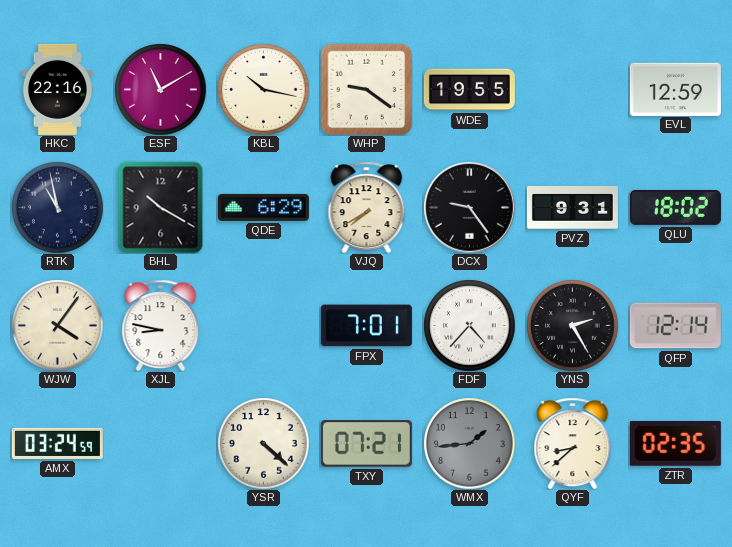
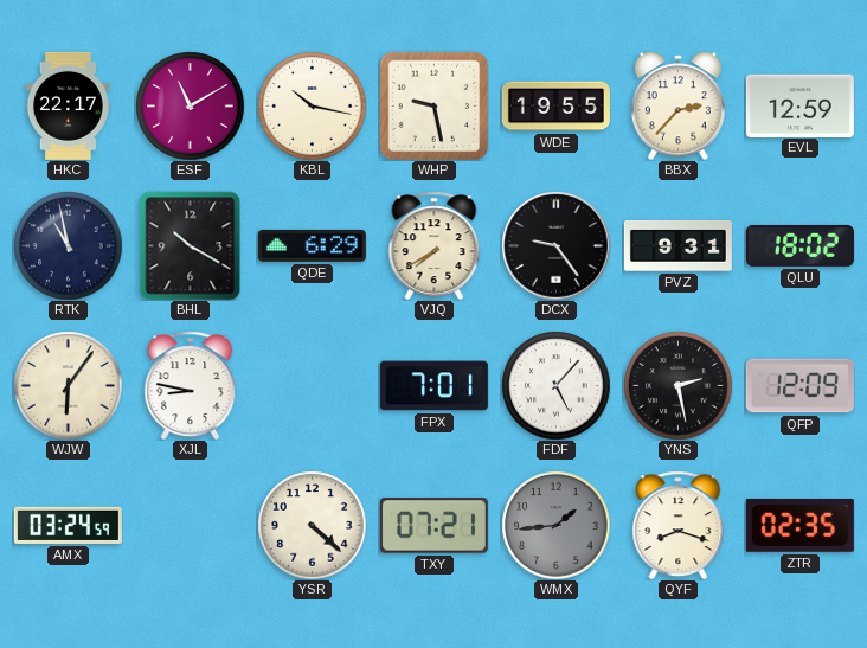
HKC: 22:16 -> 22:17 (68, 105)
WHP: 9:21 -> 9:28 (433, 105)
BBX: none -> 2:37 (677, 105)
WJW: 4:06 -> 6:06 (68, 385)
FDF: 4:37 -> 5:07 (555, 385)
YNS: 2:25 -> 2:28 (677, 385)
QFP: 12:14 -> 12:09 (799, 386)
QYF: 8:38 -> 8:18 (679, 525)
